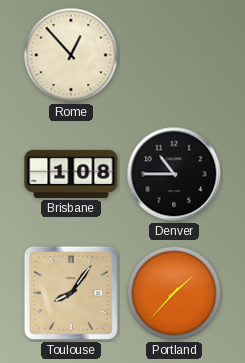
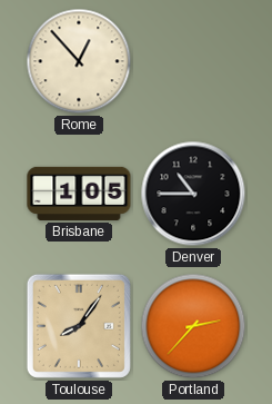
Brisbane: 1:08 -> 1:05 (79, 194)
Portland: 1:37 -> 2:37 (193, 326)
